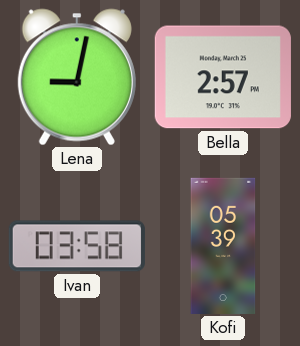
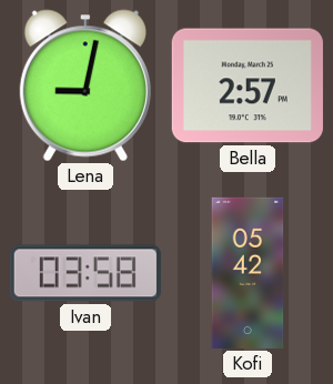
Kofi: 05:39 -> 05:42 (248, 273)
